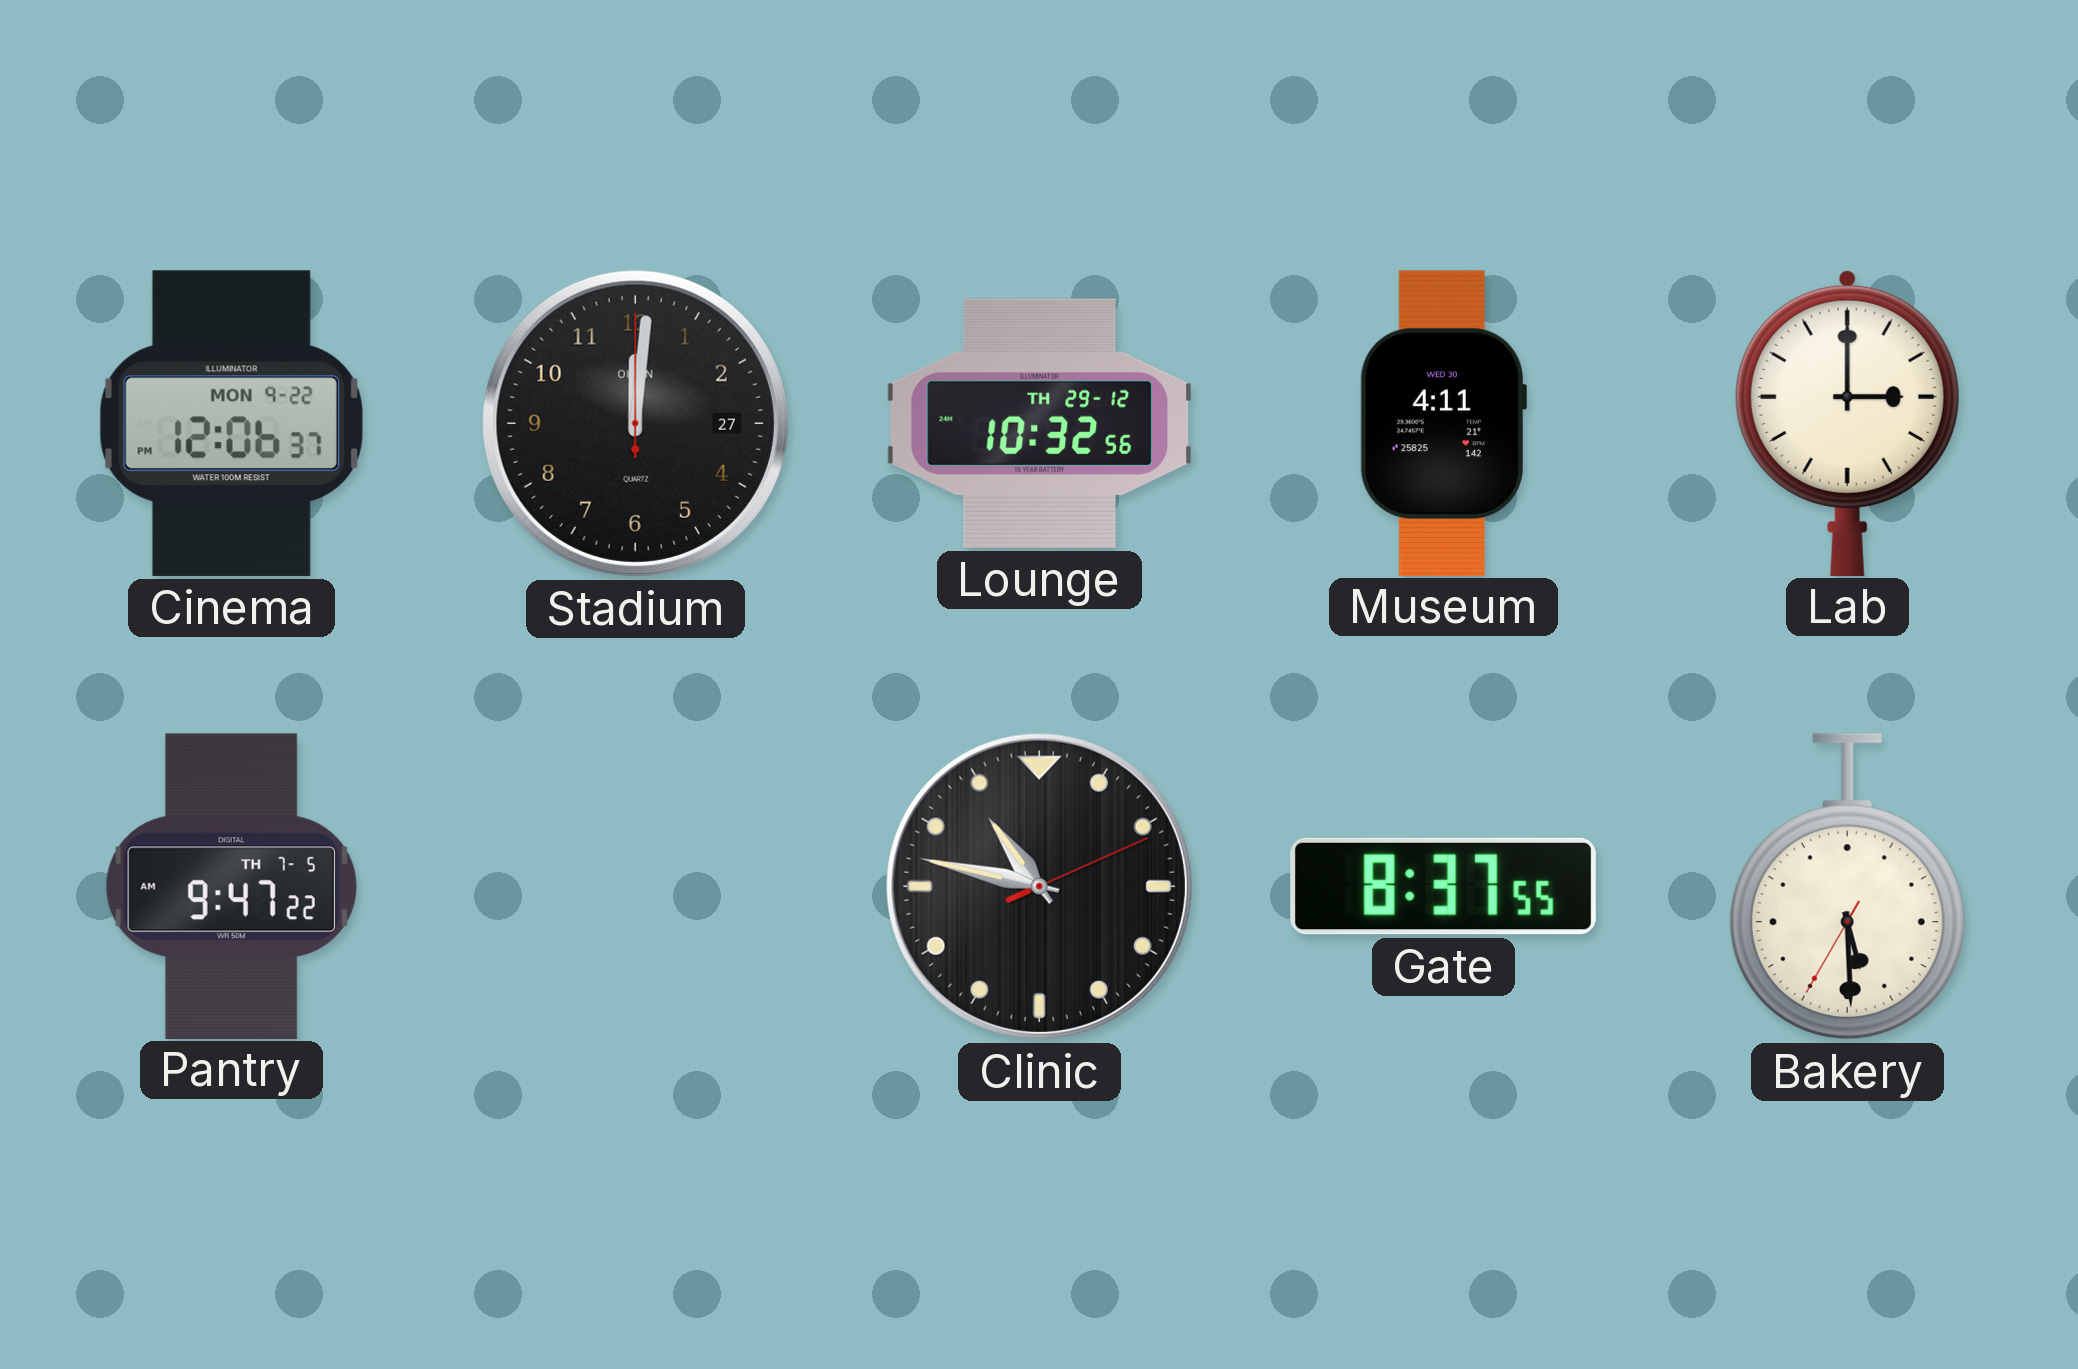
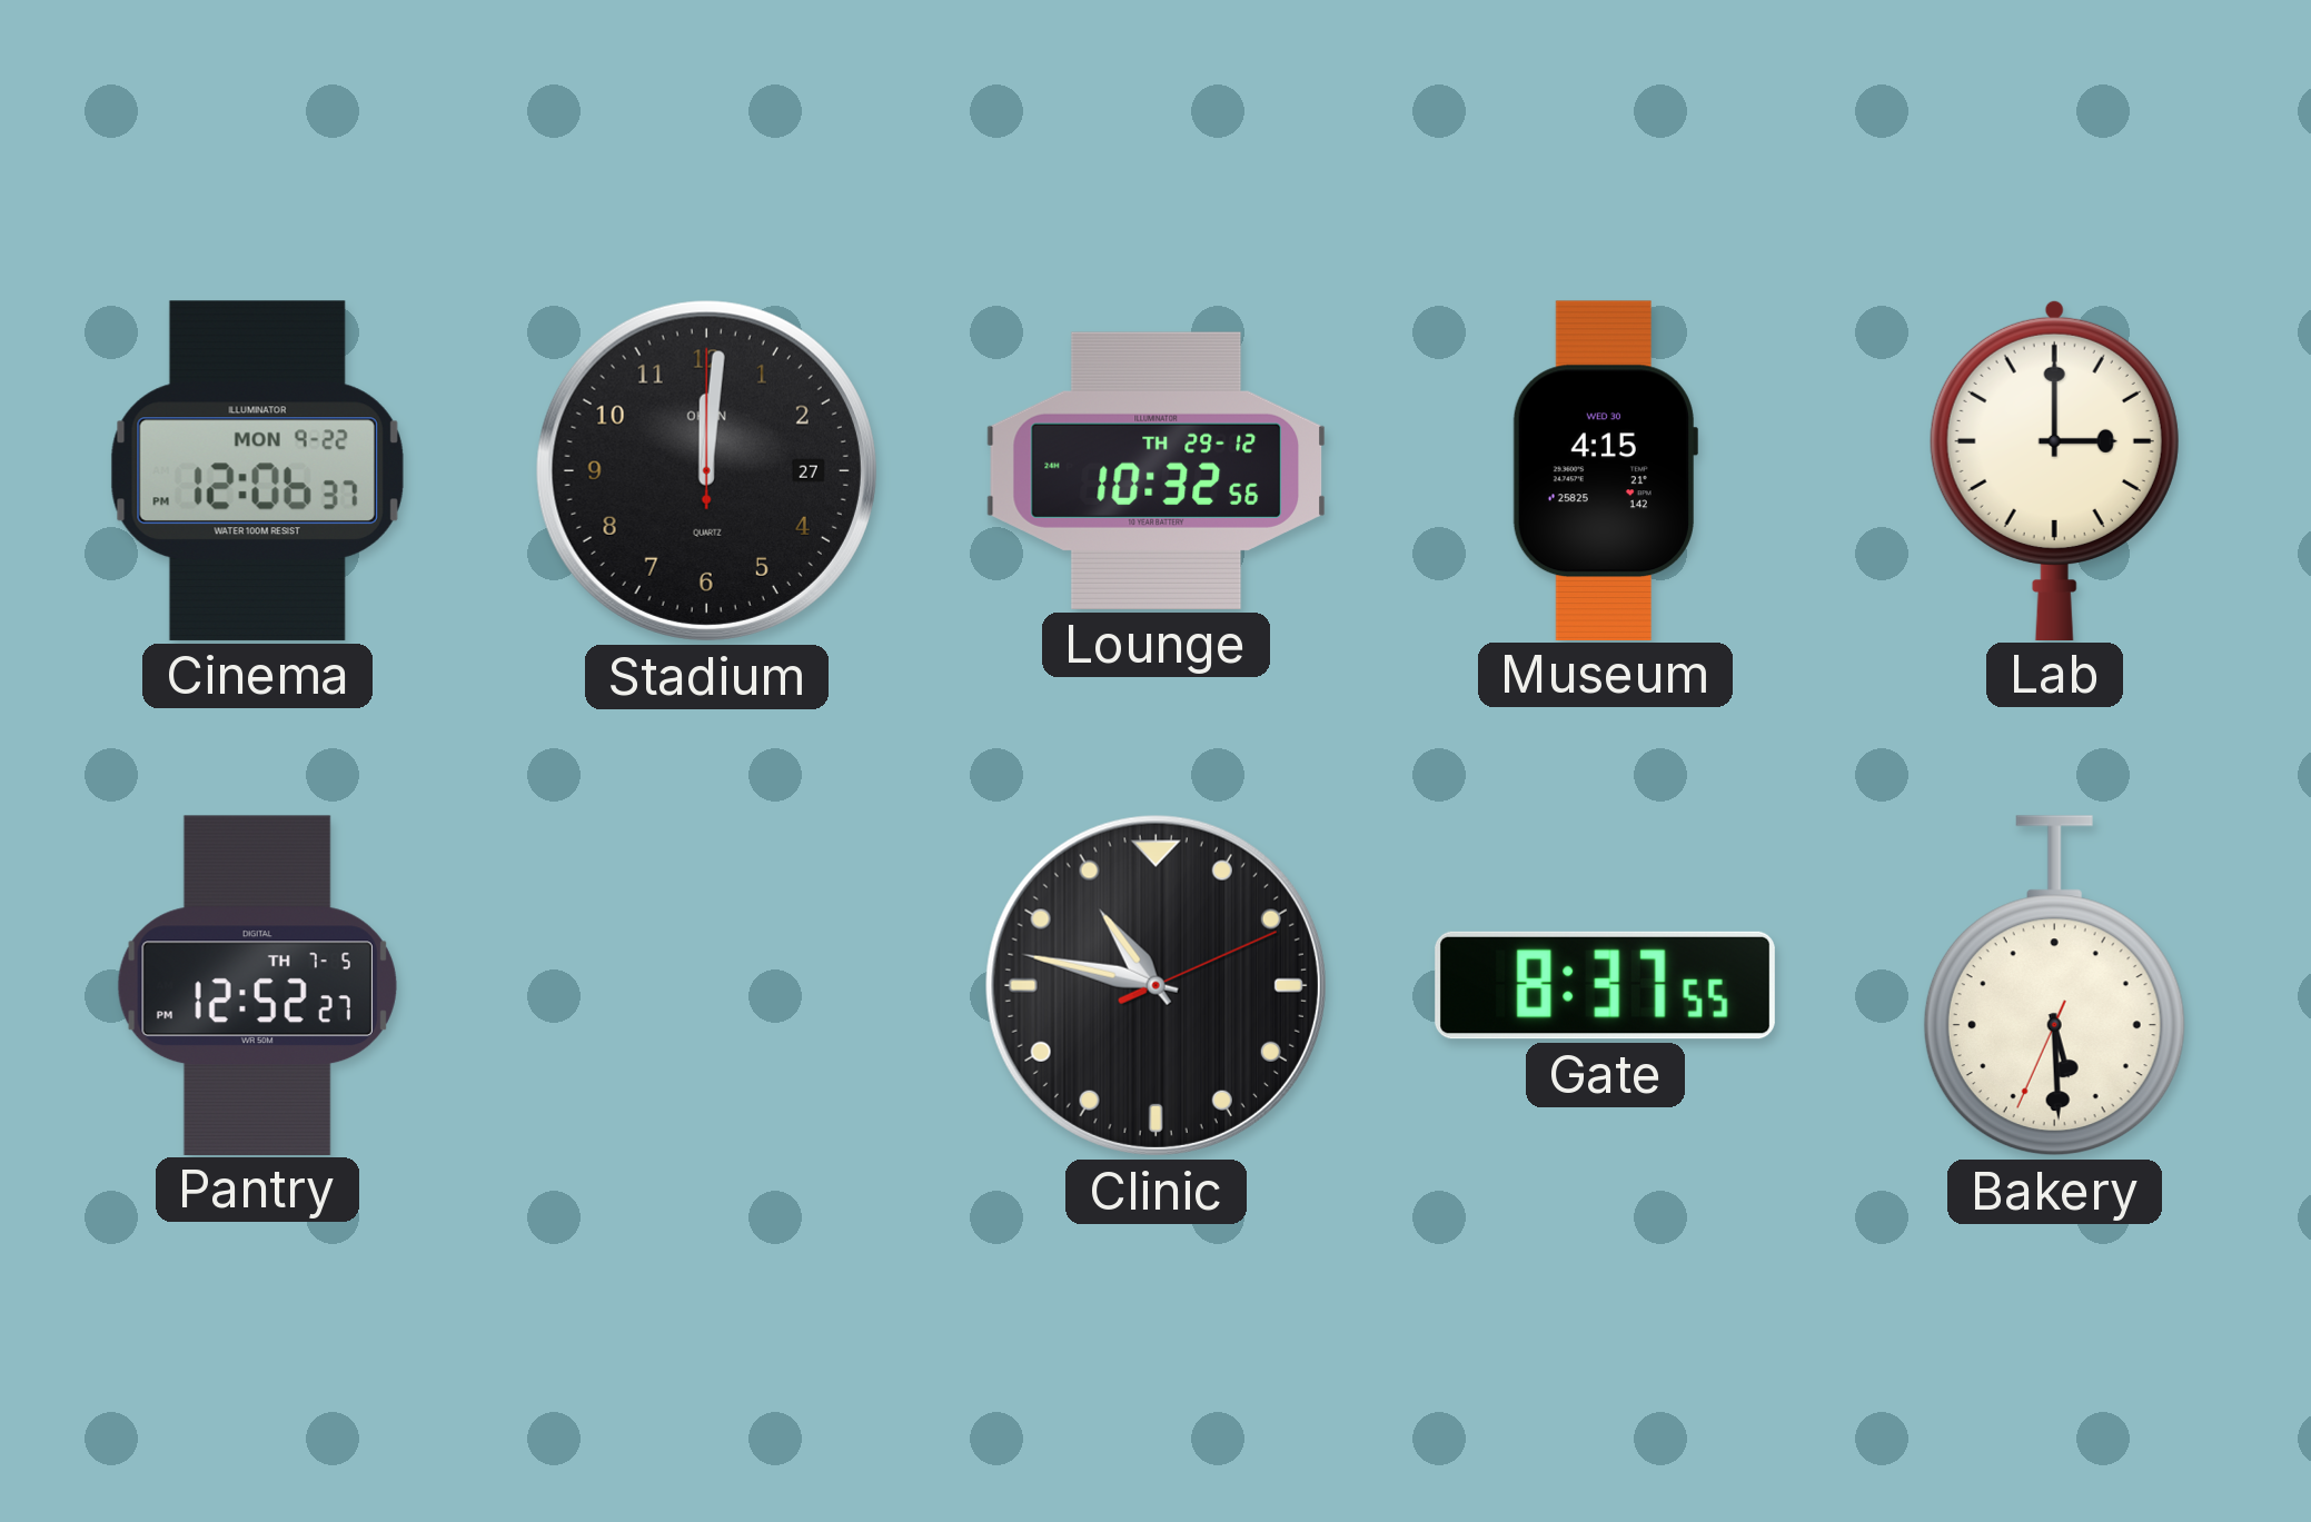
Museum: 4:11 -> 4:15 (1605, 470)
Pantry: 9:47 -> 12:52 (257, 985)
Bakery: 5:29:35 -> 5:29:34 (2054, 986)
